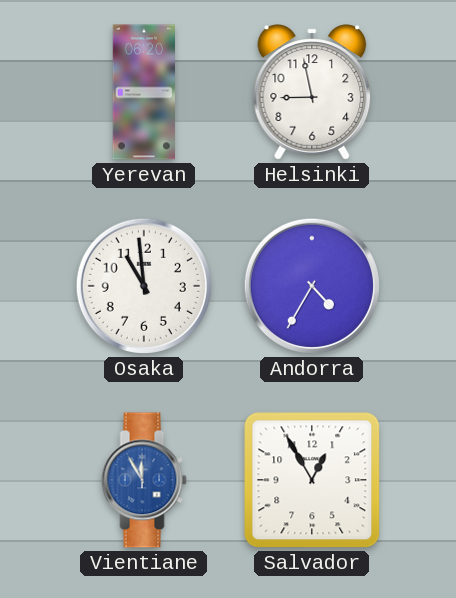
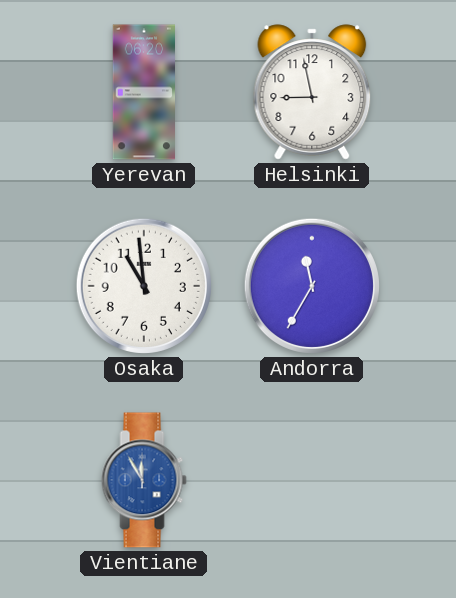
Andorra: 4:35 -> 11:35 (312, 286)
Salvador: 12:55 -> none (312, 480)
